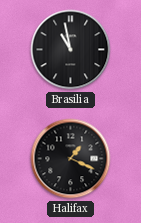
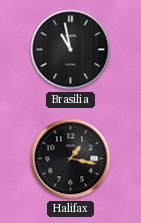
Halifax: 1:19 -> 1:17 (71, 159)
